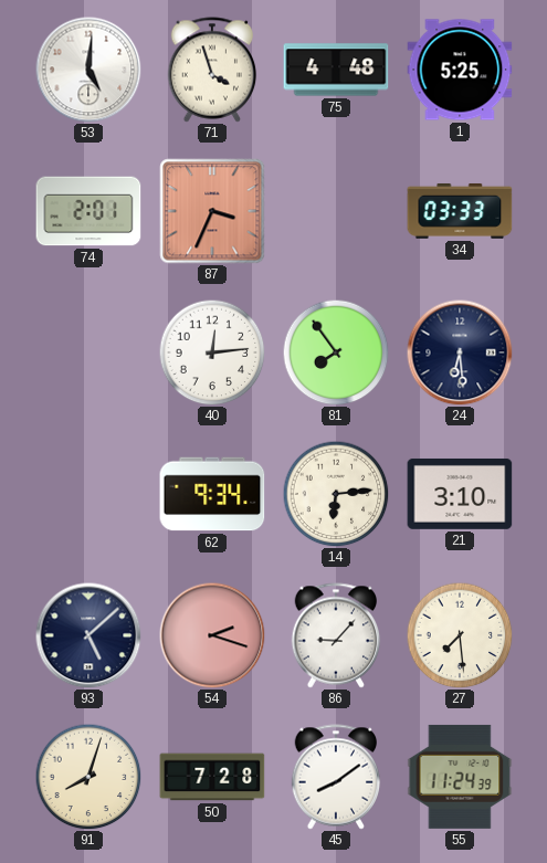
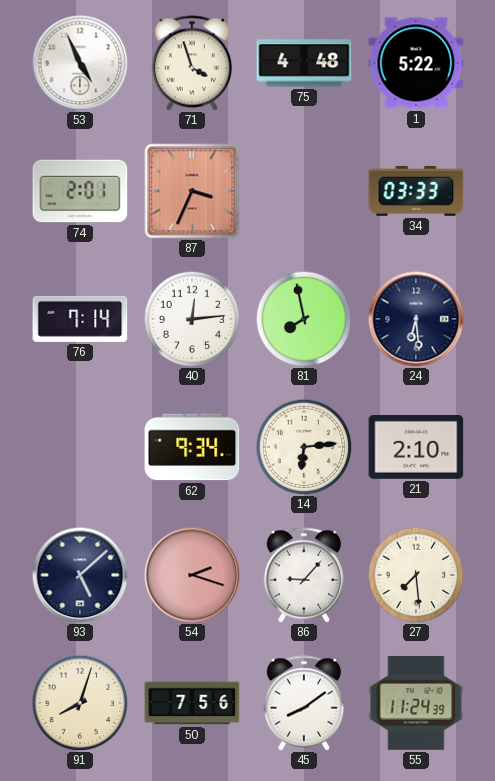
53: 5:01 -> 4:56 (80, 63)
1: 5:25 -> 5:22 (416, 63)
76: none -> 7:14 (80, 319)
81: 7:54 -> 7:58 (304, 319)
21: 3:10 -> 2:10 (416, 447)
50: 7:28 -> 7:56 (192, 703)
